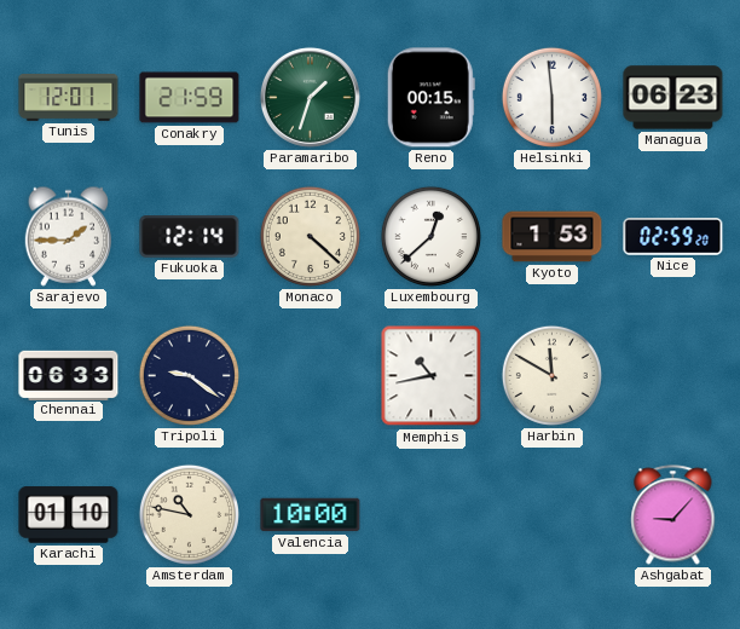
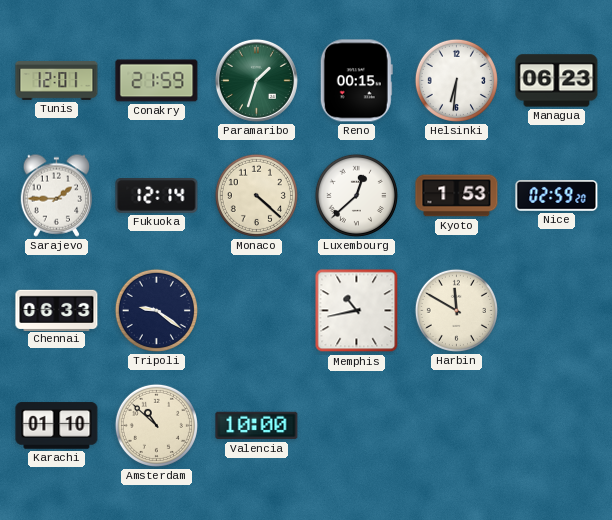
Helsinki: 5:59 -> 6:31 (456, 80)
Amsterdam: 10:47 -> 10:52 (156, 425)
Ashgabat: 9:07 -> none (673, 515)
